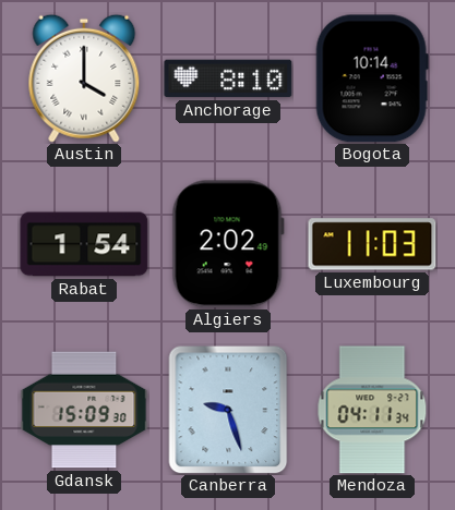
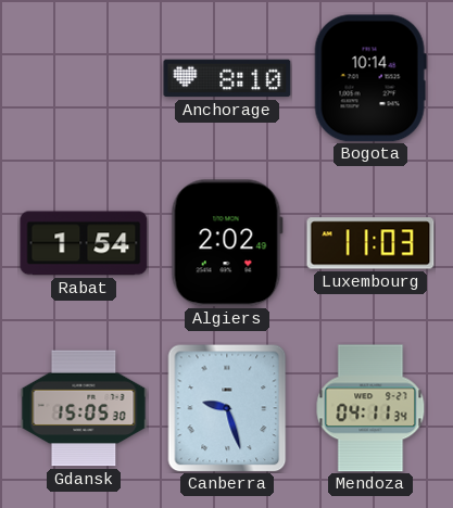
Austin: 4:00 -> none (84, 78)
Gdansk: 15:09 -> 15:05 (84, 408)
